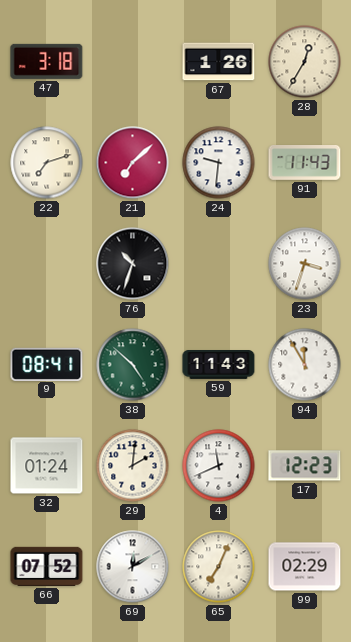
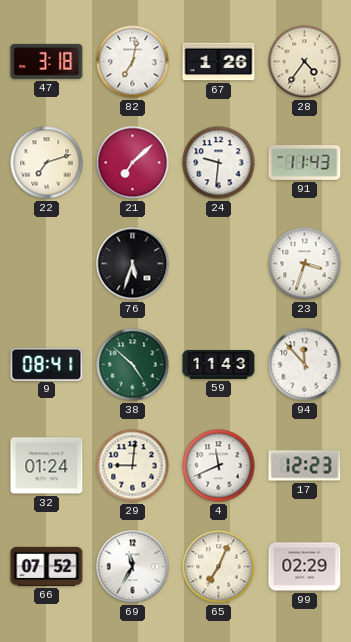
82: none -> 7:02 (133, 62)
28: 12:35 -> 4:36 (305, 62)
76: 10:33 -> 5:33 (133, 264)
94: 11:55 -> 11:53 (305, 365)
29: 2:01 -> 9:01 (133, 466)
69: 12:10 -> 11:35 (133, 567)
